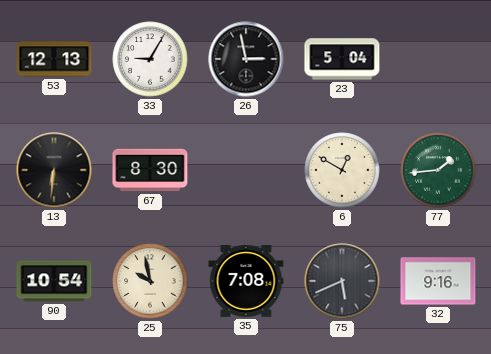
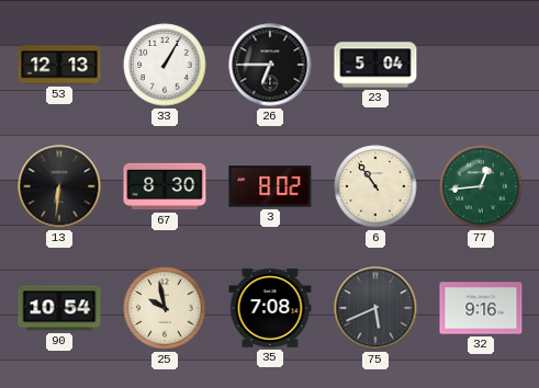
33: 9:05 -> 1:05 (165, 65)
26: 2:58 -> 6:45 (270, 65)
3: none -> 8:02 (270, 186)
6: 12:50 -> 10:54 (375, 186)
77: 1:44 -> 12:44 (481, 186)
